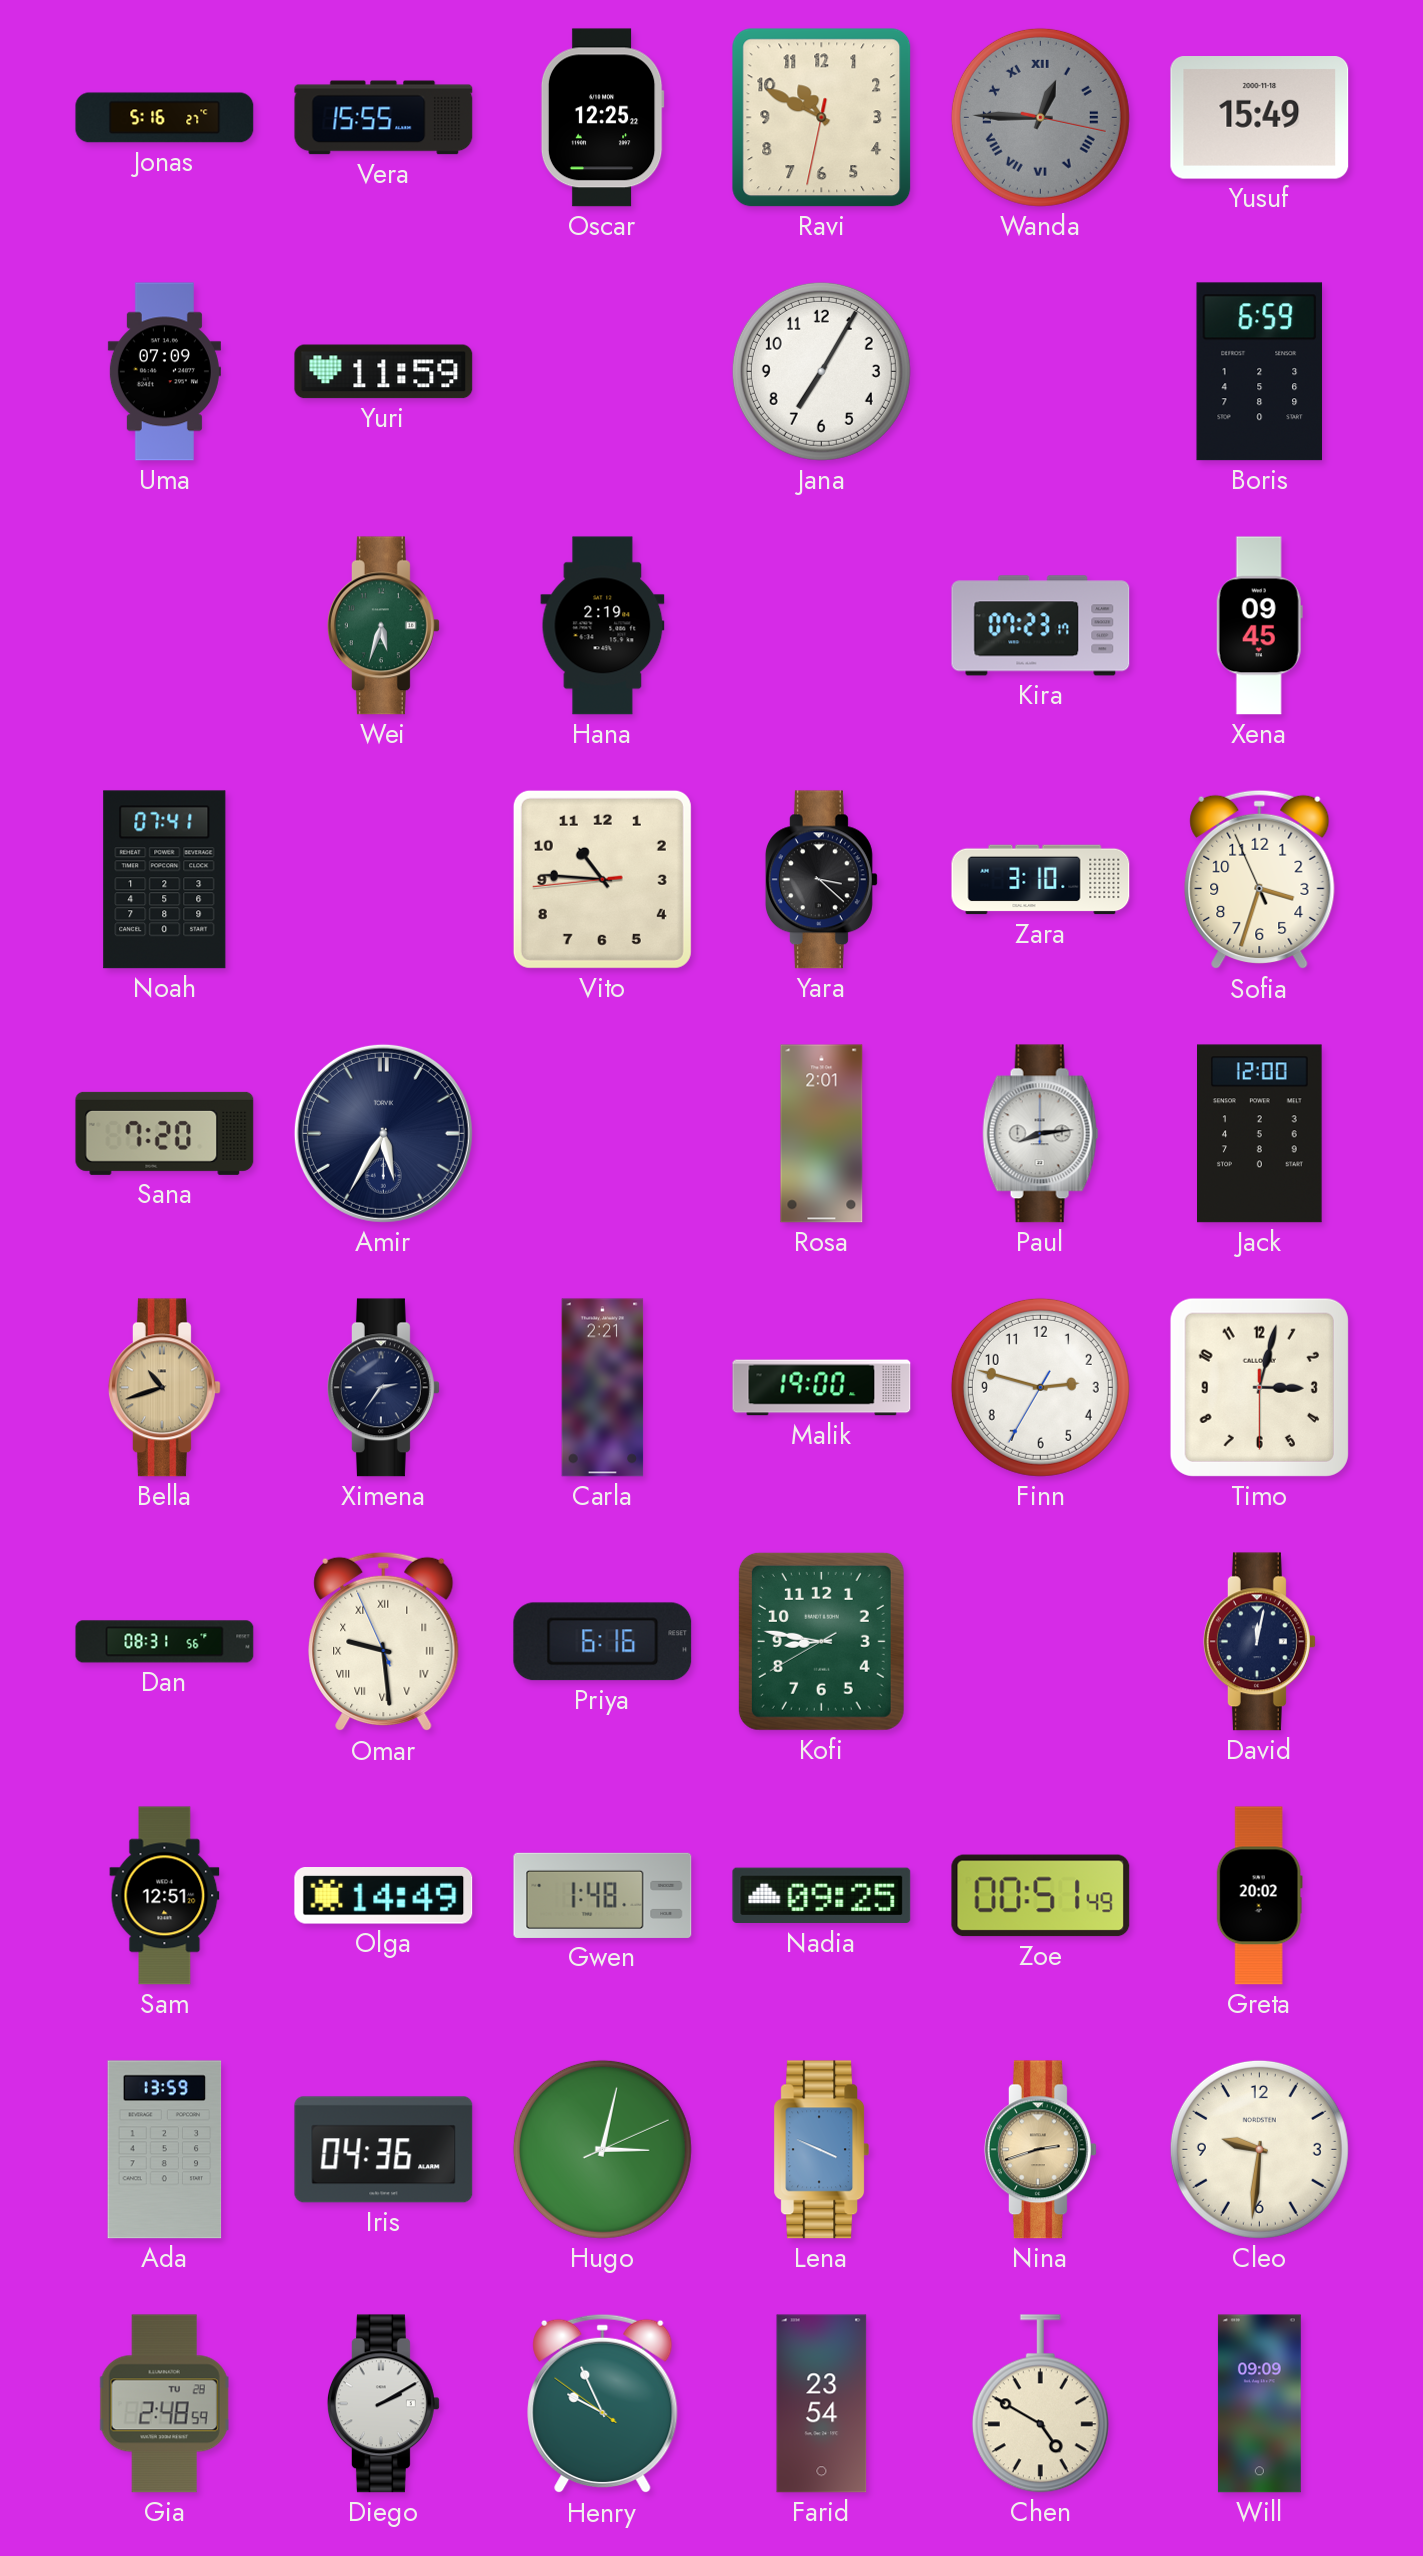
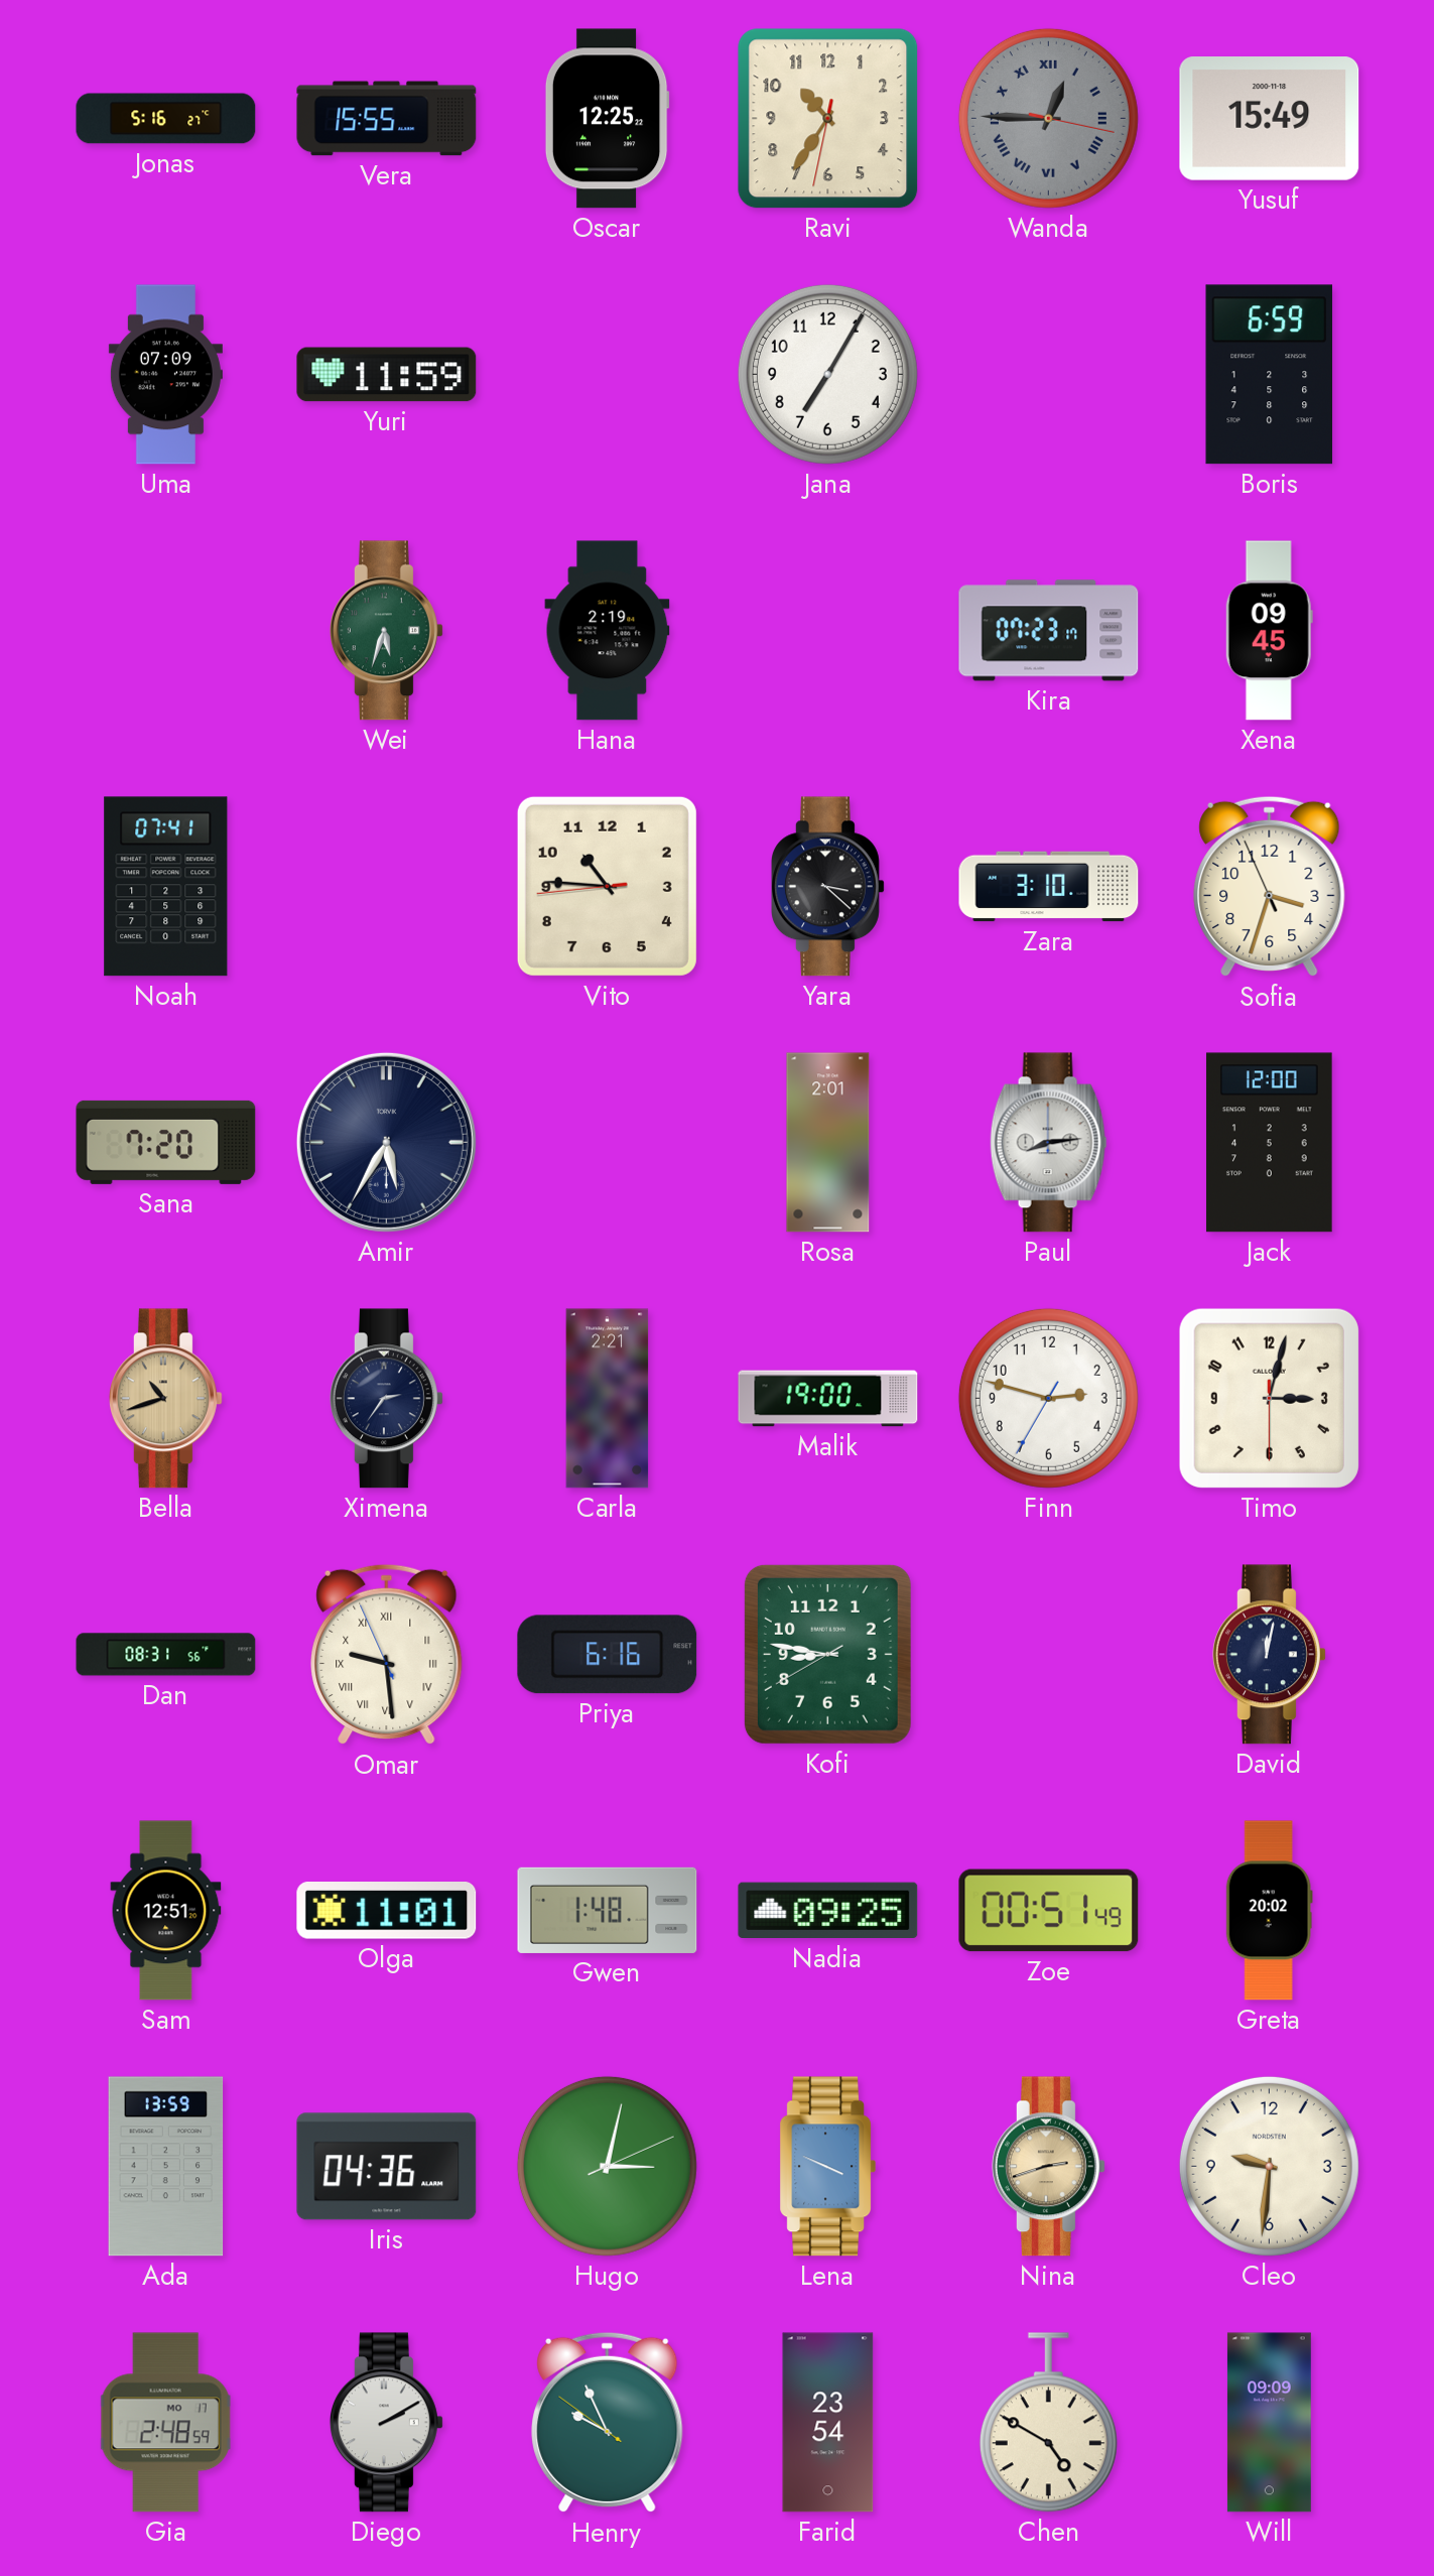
Ravi: 10:49 -> 10:35 (828, 119)
Olga: 14:49 -> 11:01 (387, 1911)
Gia date: TU 28 -> MO 17 (165, 2423)
